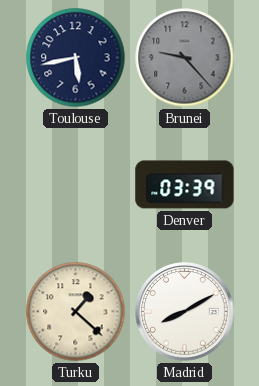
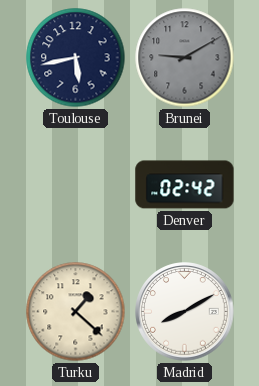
Brunei: 9:23 -> 9:10 (185, 58)
Denver: 03:39 -> 02:42 (185, 185)
